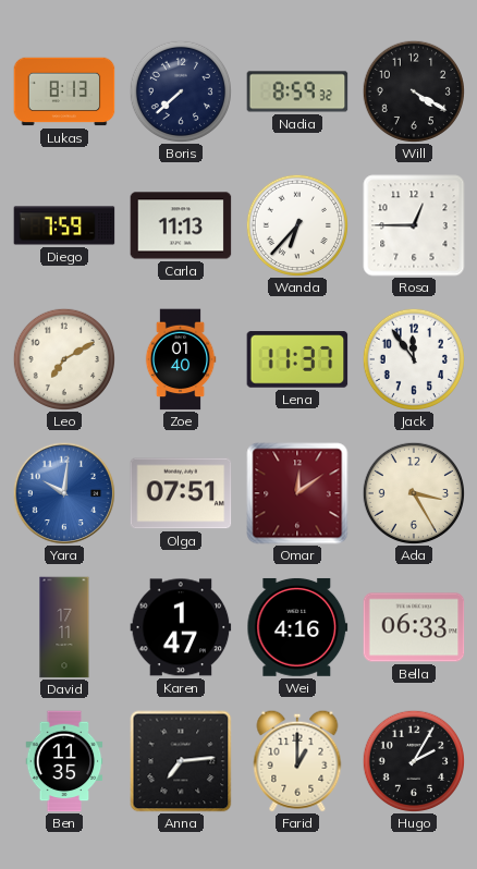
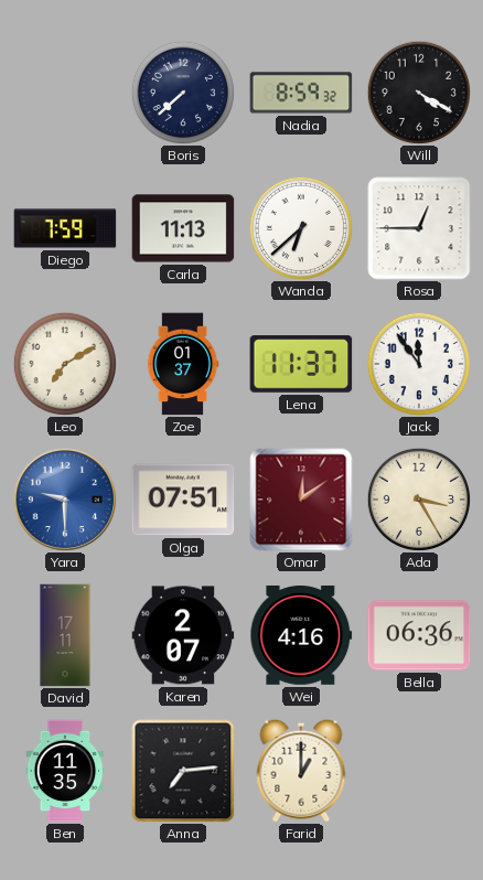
Lukas: 8:13 -> none (64, 91)
Wanda: 6:37 -> 6:38 (300, 227)
Zoe: 01:40 -> 01:37 (183, 364)
Yara: 10:01 -> 9:30 (65, 500)
Karen: 1:47 -> 2:07 (183, 635)
Bella: 06:33 -> 06:36 (419, 635)
Hugo: 2:05 -> none (413, 760)
